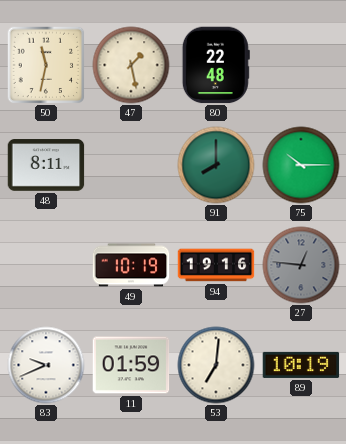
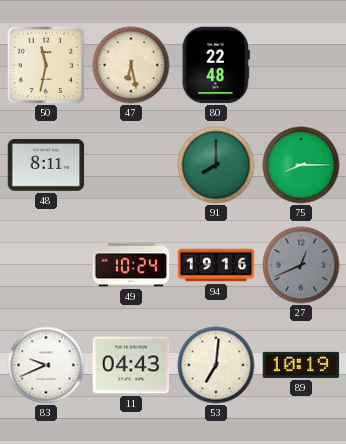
47: 1:28 -> 6:28 (131, 65)
75: 10:15 -> 8:15 (301, 165)
49: 10:19 -> 10:24 (131, 265)
27: 12:46 -> 12:41 (301, 265)
11: 01:59 -> 04:43 (131, 365)
